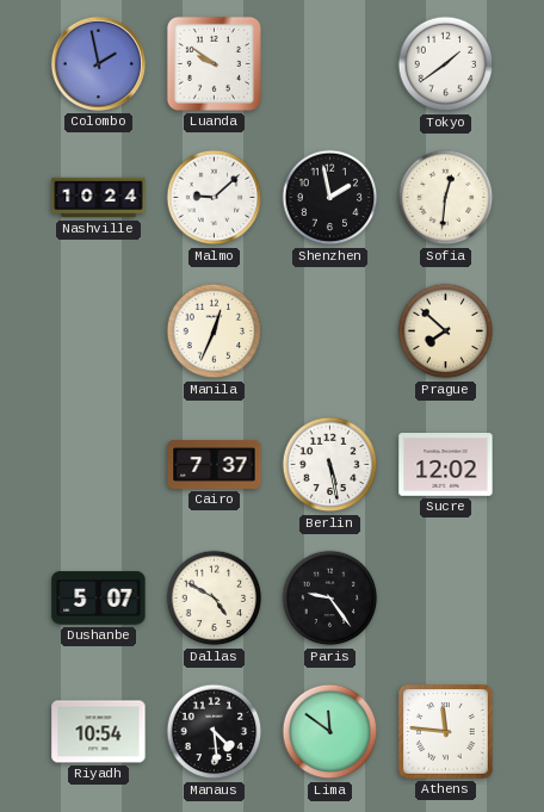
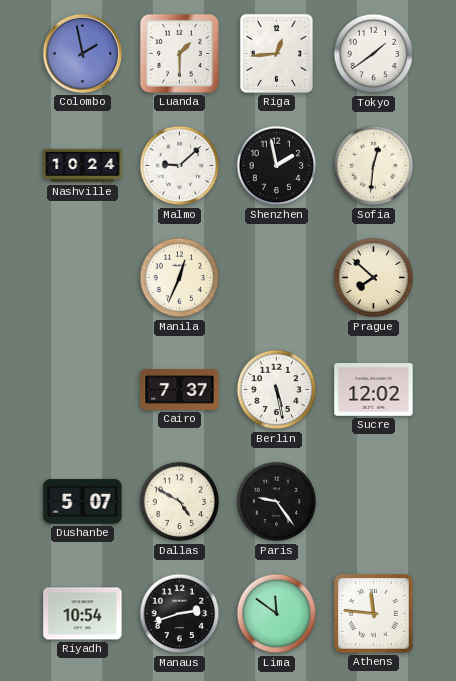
Luanda: 9:51 -> 1:30 (179, 53)
Riga: none -> 12:44 (276, 53)
Manaus: 4:29 -> 2:42 (180, 614)
